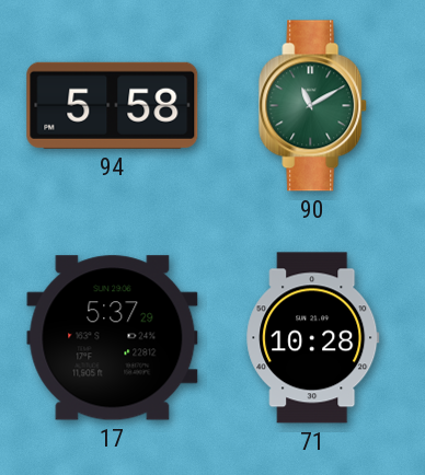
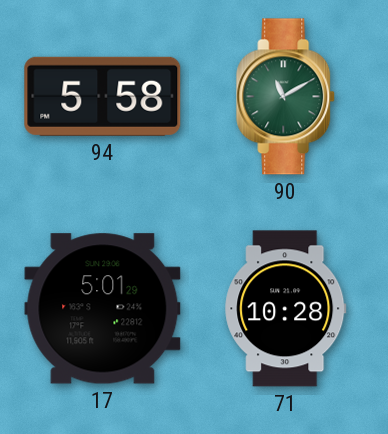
17: 5:37 -> 5:01 (103, 309)
